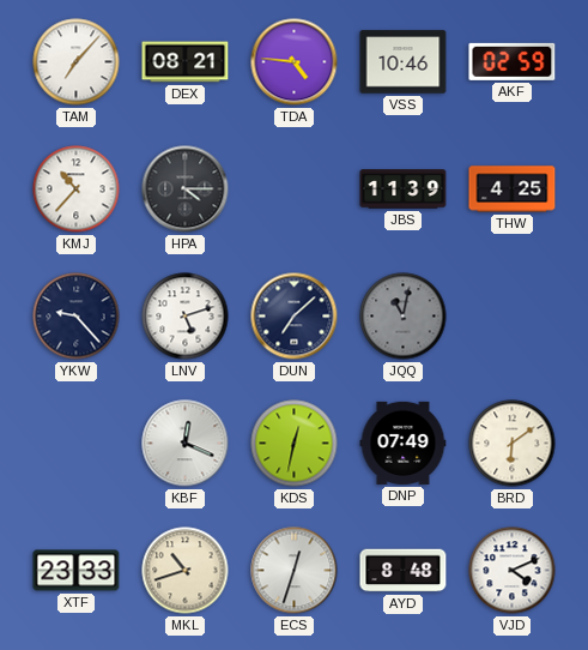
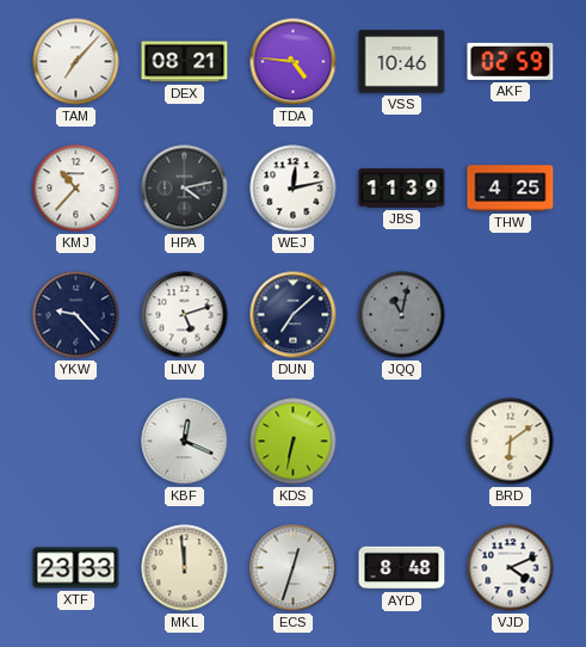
HPA: 4:15 -> 4:13 (185, 189)
WEJ: none -> 12:13 (294, 189)
KDS: 12:32 -> 6:32 (294, 442)
DNP: 07:49 -> none (404, 443)
MKL: 10:42 -> 11:59 (185, 568)
